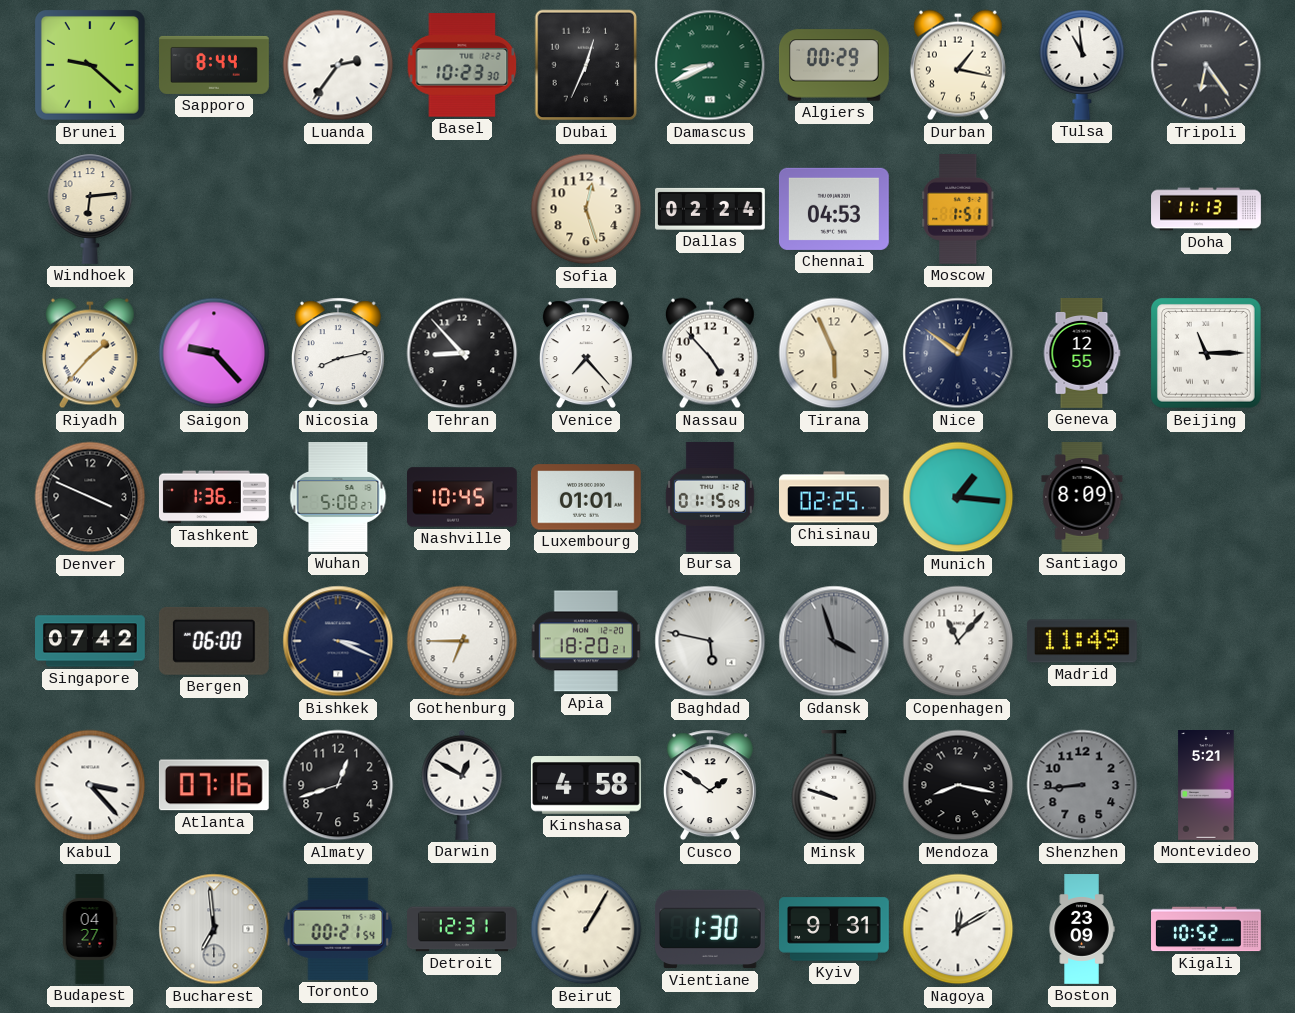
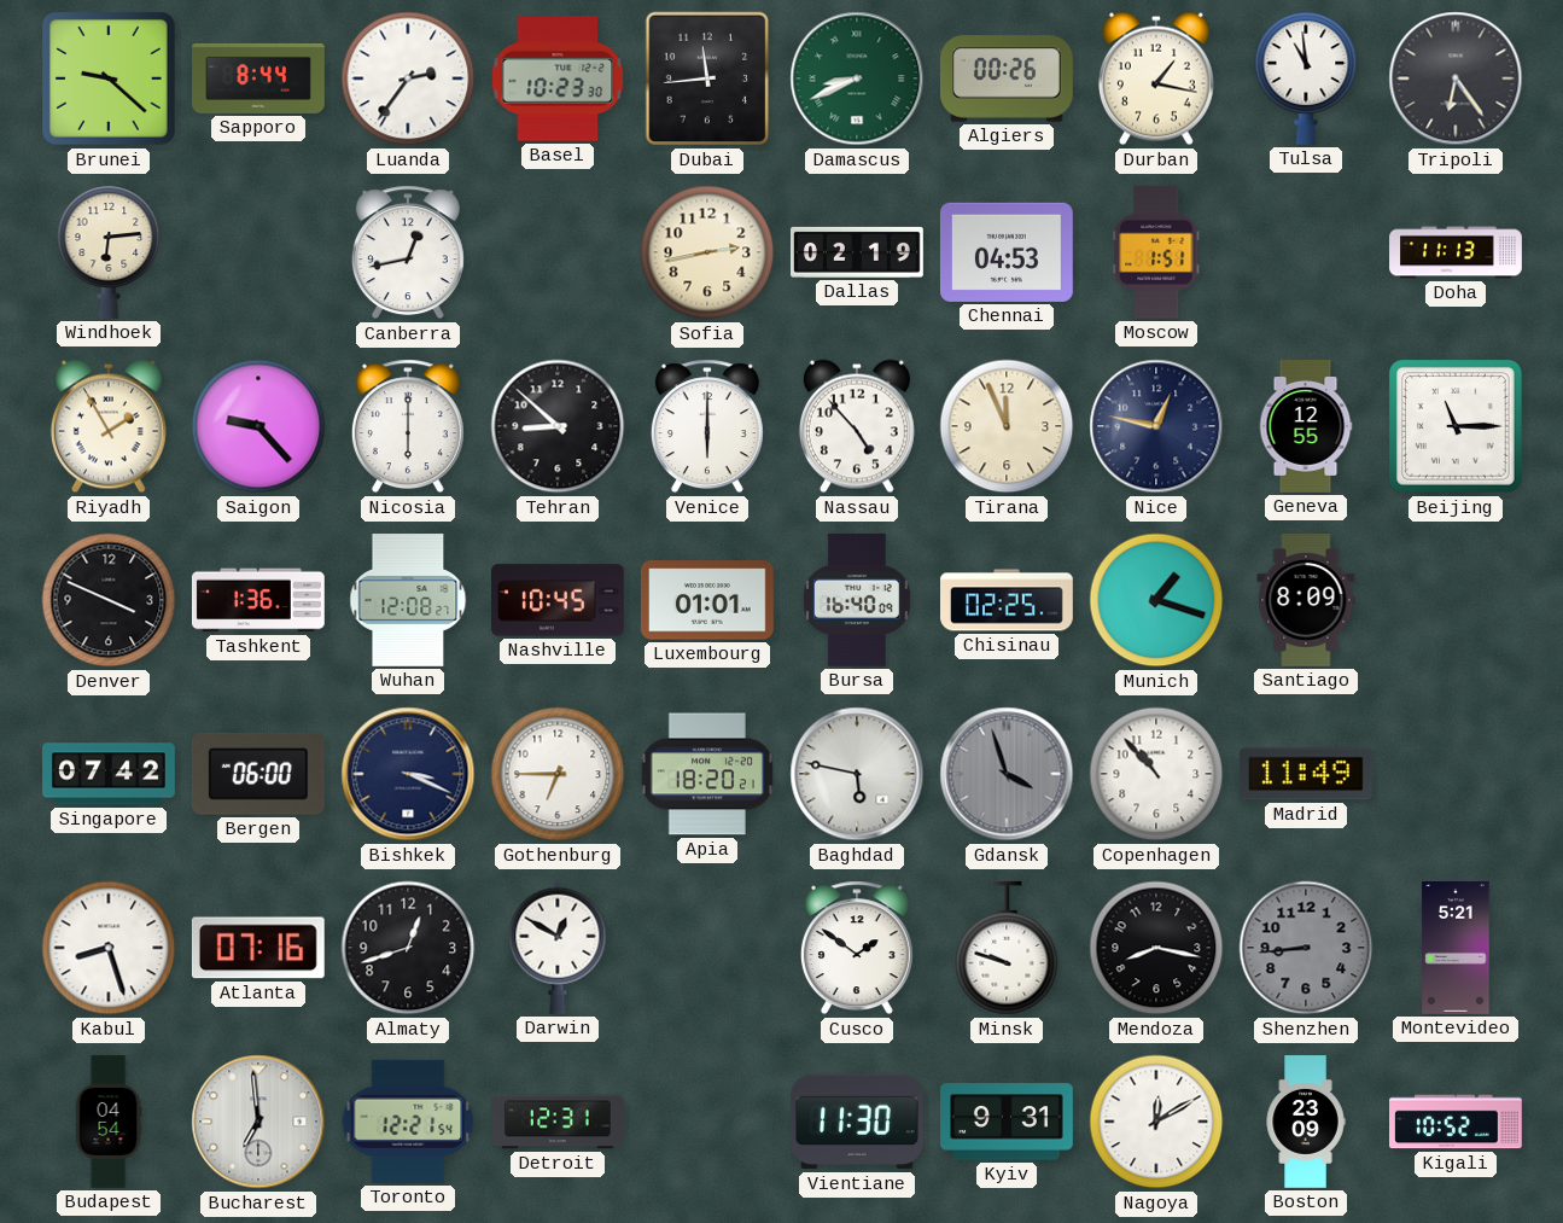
Dubai: 12:34 -> 11:44 (707, 78)
Algiers: 00:29 -> 00:26 (1008, 78)
Canberra: none -> 12:43 (408, 252)
Sofia: 12:27 -> 2:43 (707, 252)
Dallas: 02:24 -> 02:19 (858, 252)
Riyadh: 1:37 -> 1:55 (109, 426)
Nicosia: 8:13 -> 6:00 (408, 426)
Tehran: 8:53 -> 8:52 (558, 426)
Venice: 7:23 -> 6:00 (707, 426)
Tirana: 5:56 -> 11:56 (1007, 426)
Nice: 12:51 -> 12:47 (1156, 426)
Wuhan: 5:08 -> 12:08 (408, 601)
Bursa: 01:15 -> 16:40 (857, 600)
Munich: 1:16 -> 1:18 (1156, 600)
Copenhagen: 11:07 -> 10:53 (1156, 774)
Kabul: 3:23 -> 8:27 (109, 948)
Kinshasa: 4:58 -> none (586, 786)
Budapest: 04:27 -> 04:54 (109, 1122)
Toronto: 00:21 -> 12:21 (408, 1122)
Beirut: 1:05 -> none (586, 929)
Vientiane: 1:30 -> 11:30 (857, 1122)
